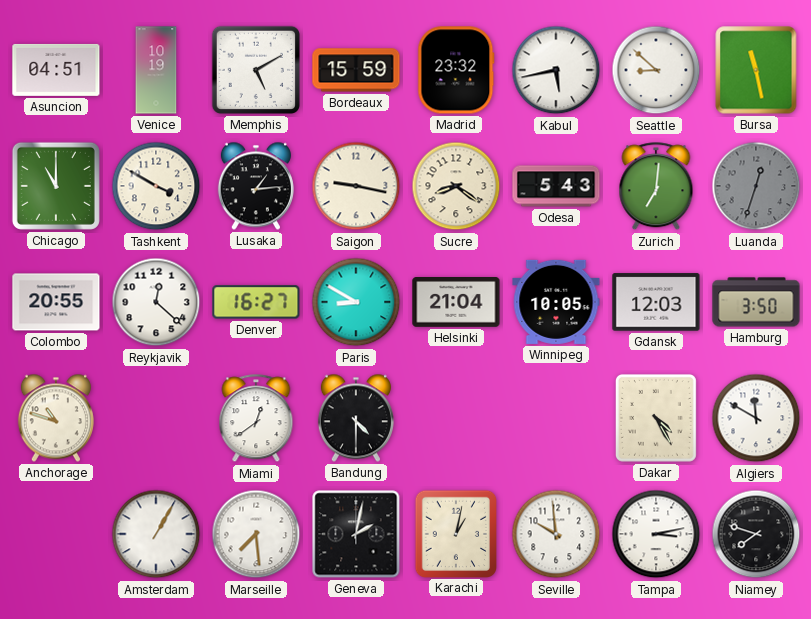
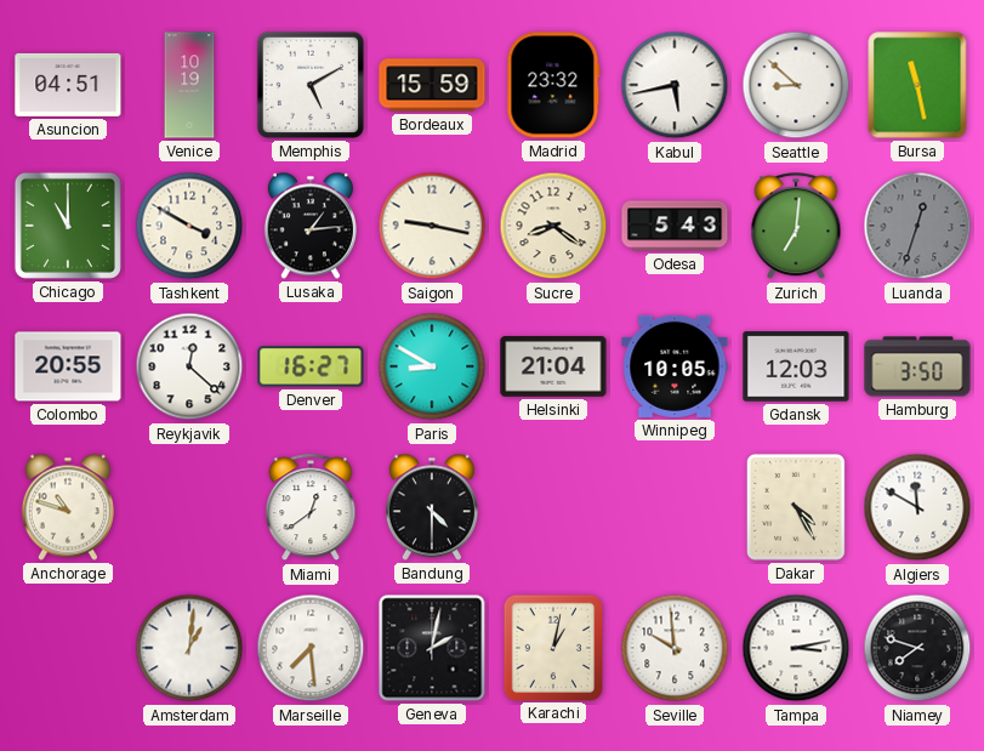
Amsterdam: 1:05 -> 1:01 (189, 648)
